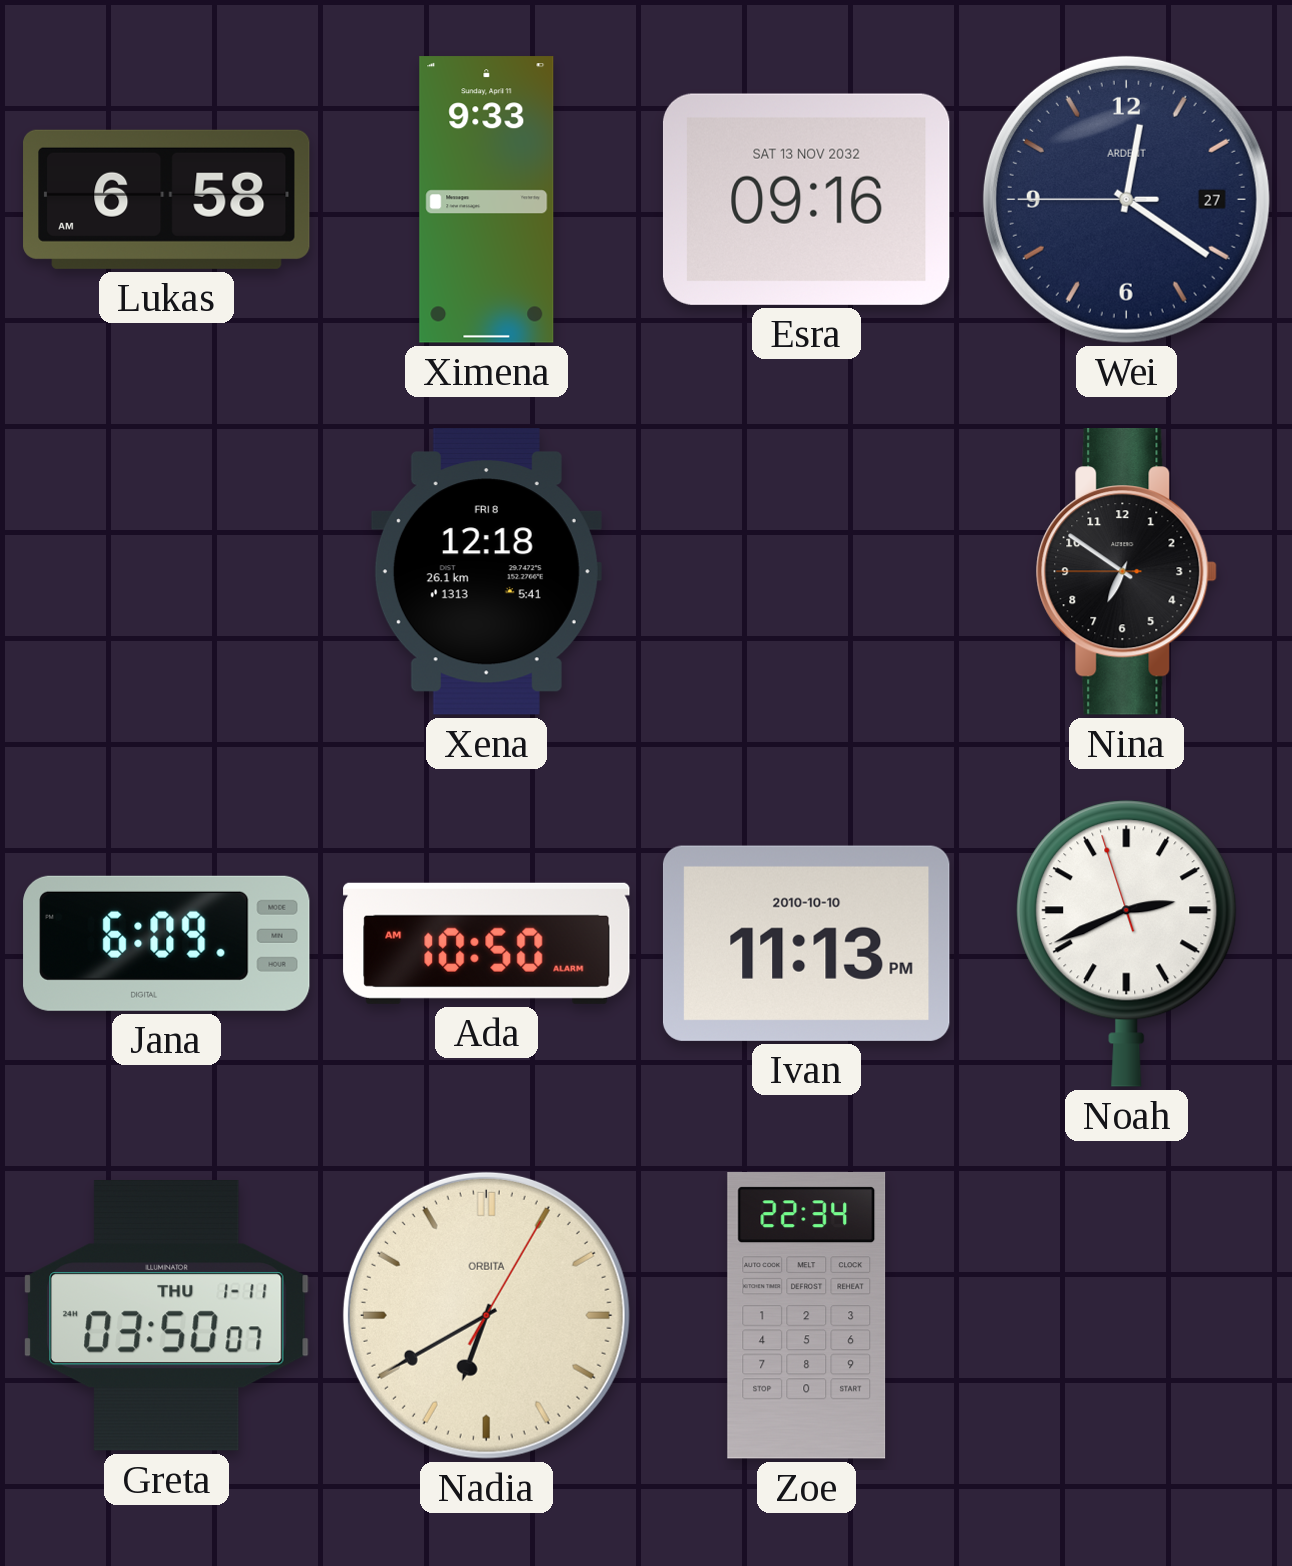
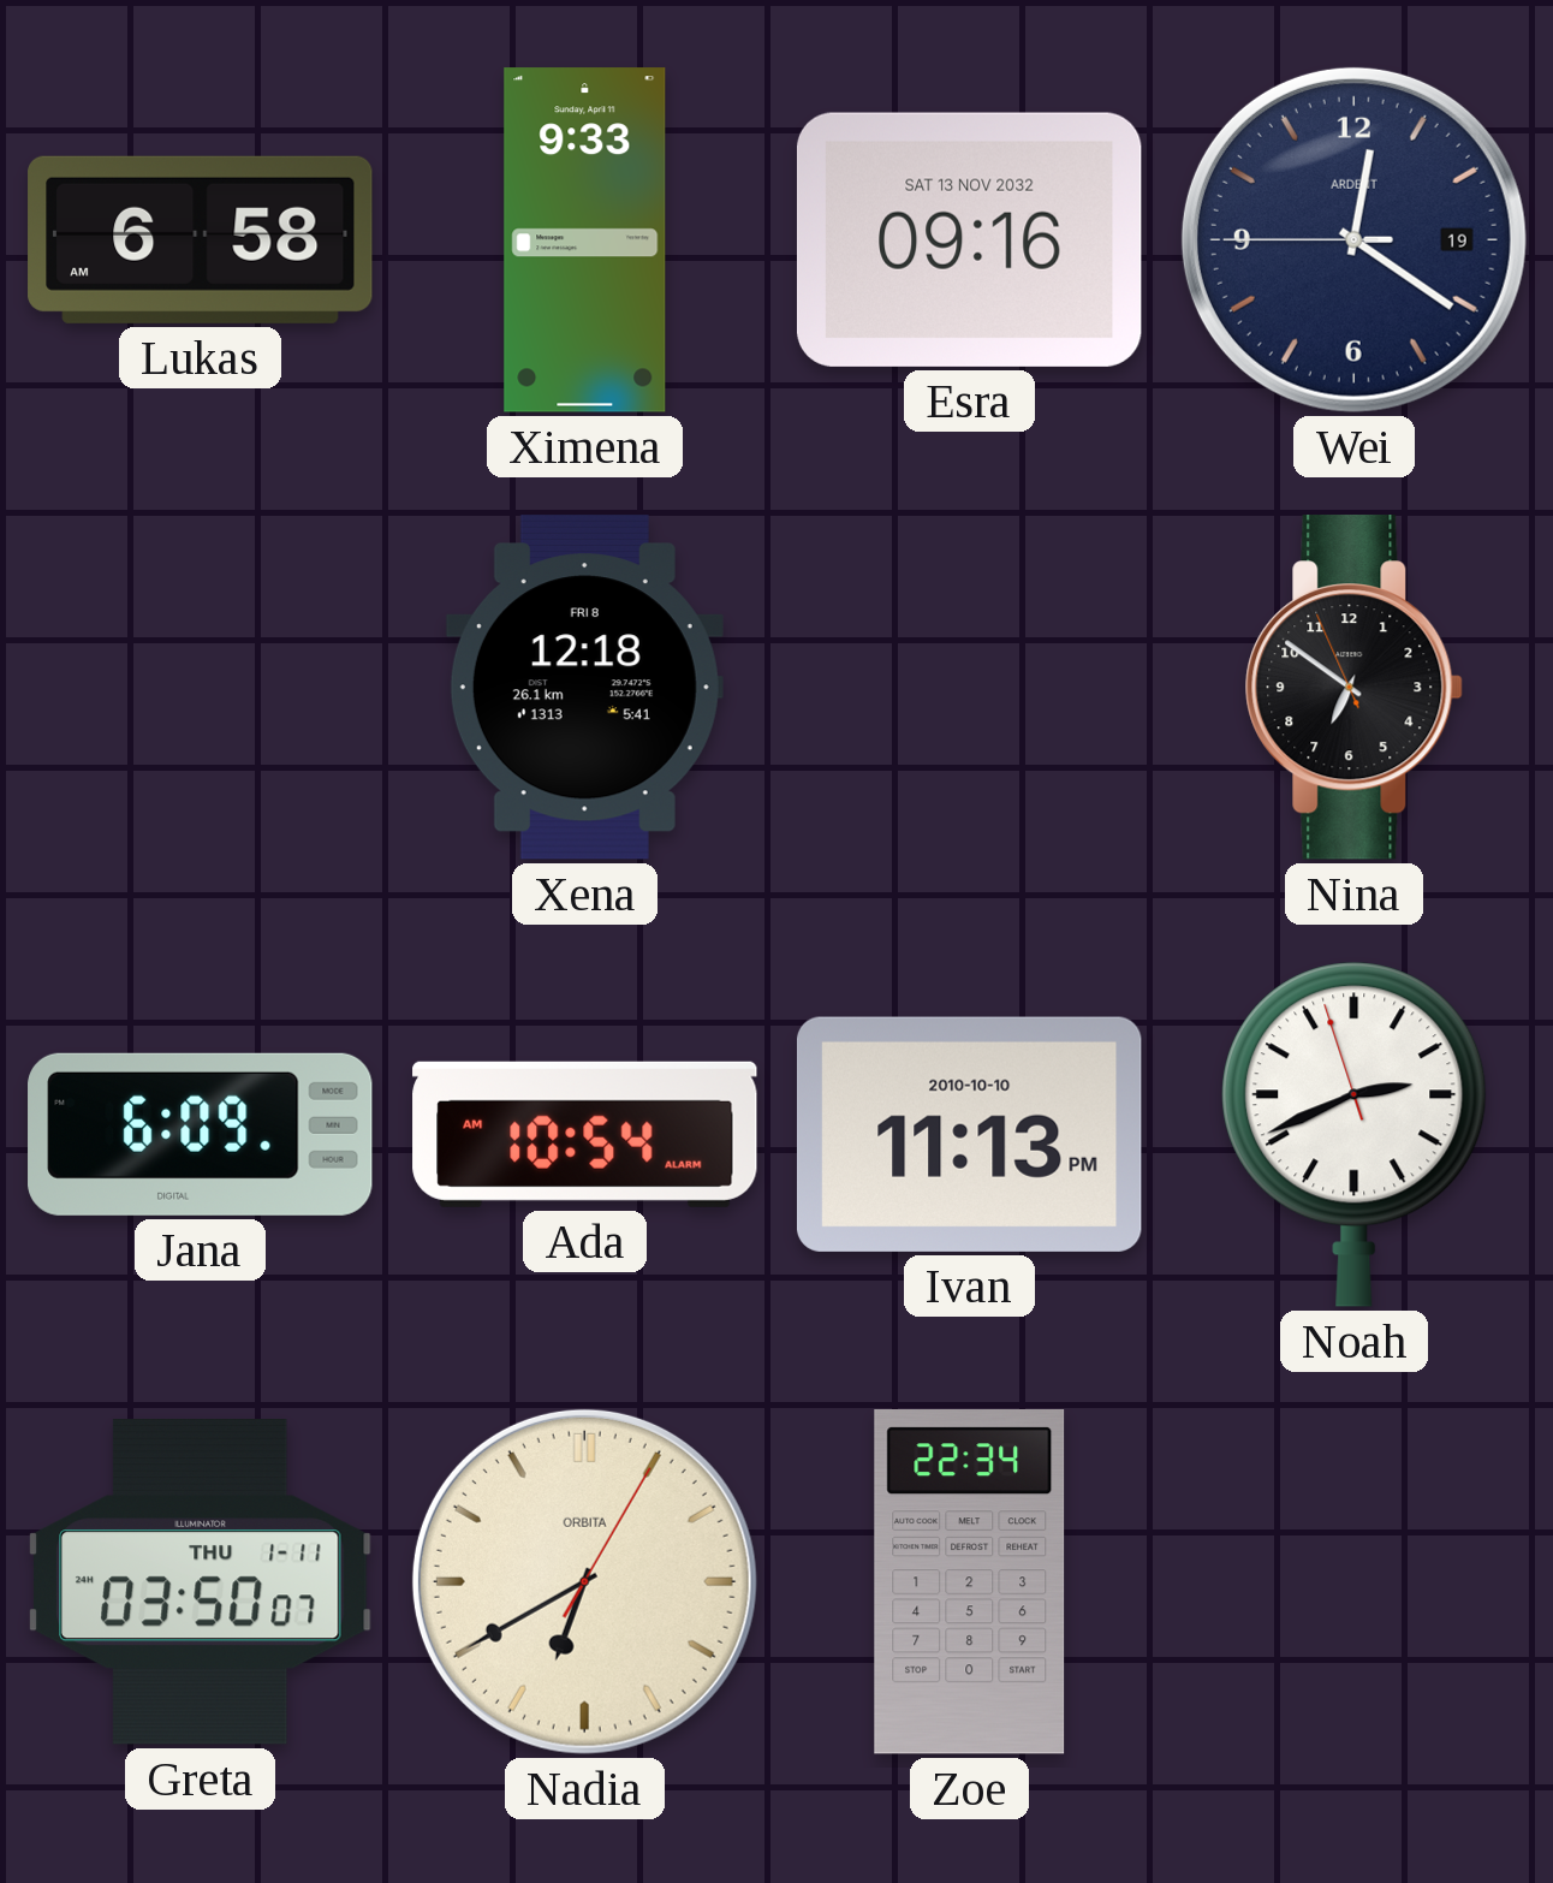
Wei date: 27 -> 19 (1353, 239)
Nina: 6:50:45 -> 6:50:56 (1353, 688)
Ada: 10:50 -> 10:54 (585, 1134)
